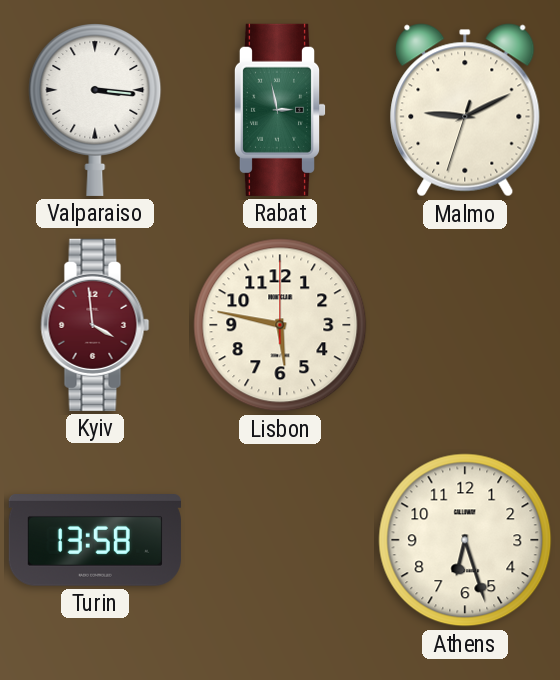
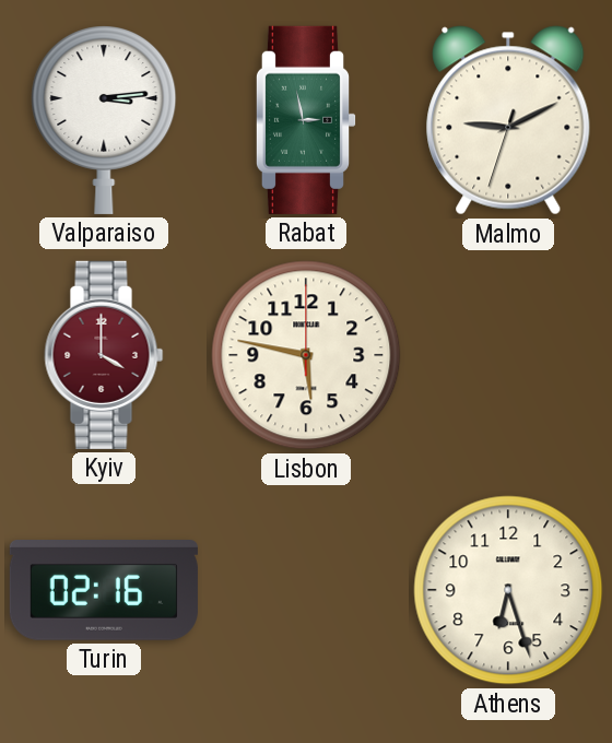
Valparaiso: 3:16 -> 3:14 (104, 120)
Kyiv: 3:59 -> 4:00 (104, 355)
Turin: 13:58 -> 02:16 (104, 591)
